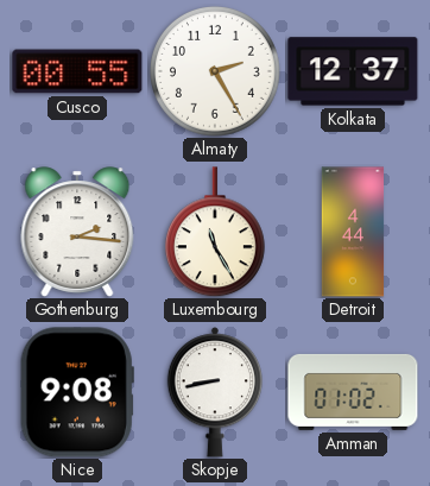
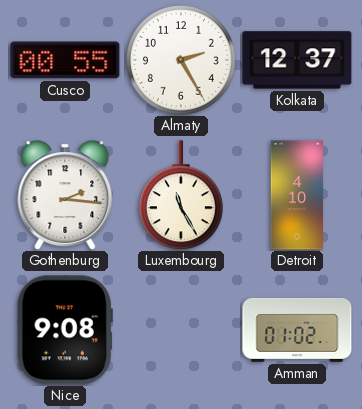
Detroit: 4:44 -> 4:10 (297, 195)
Skopje: 8:43 -> none (214, 392)
